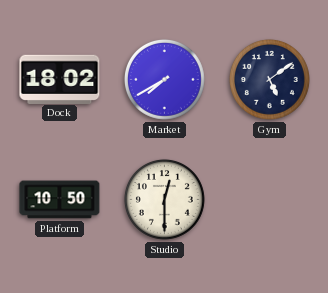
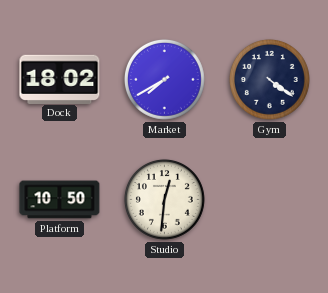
Gym: 5:09 -> 4:21 (269, 79)
Studio: 12:30 -> 12:31 (164, 199)
